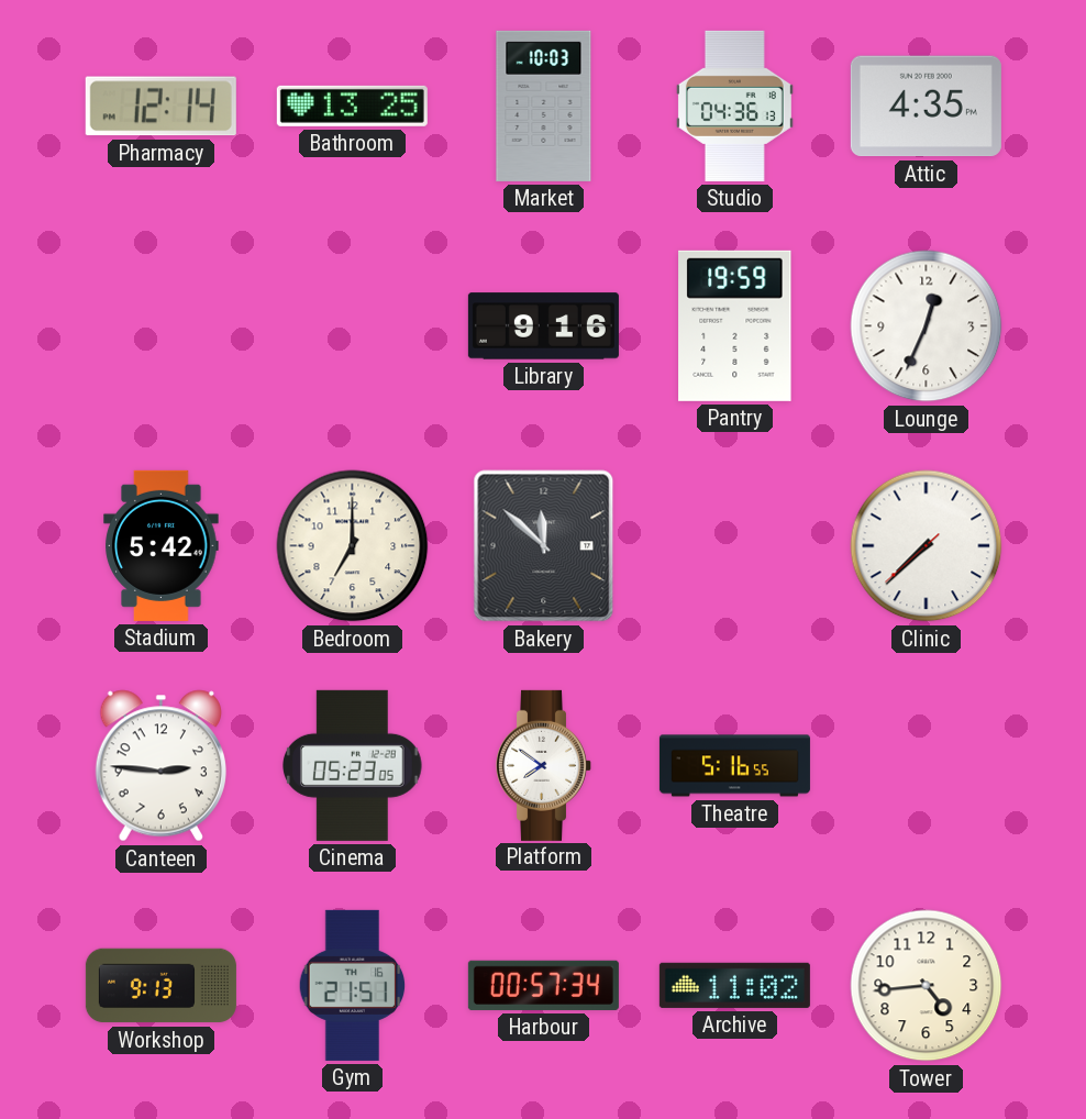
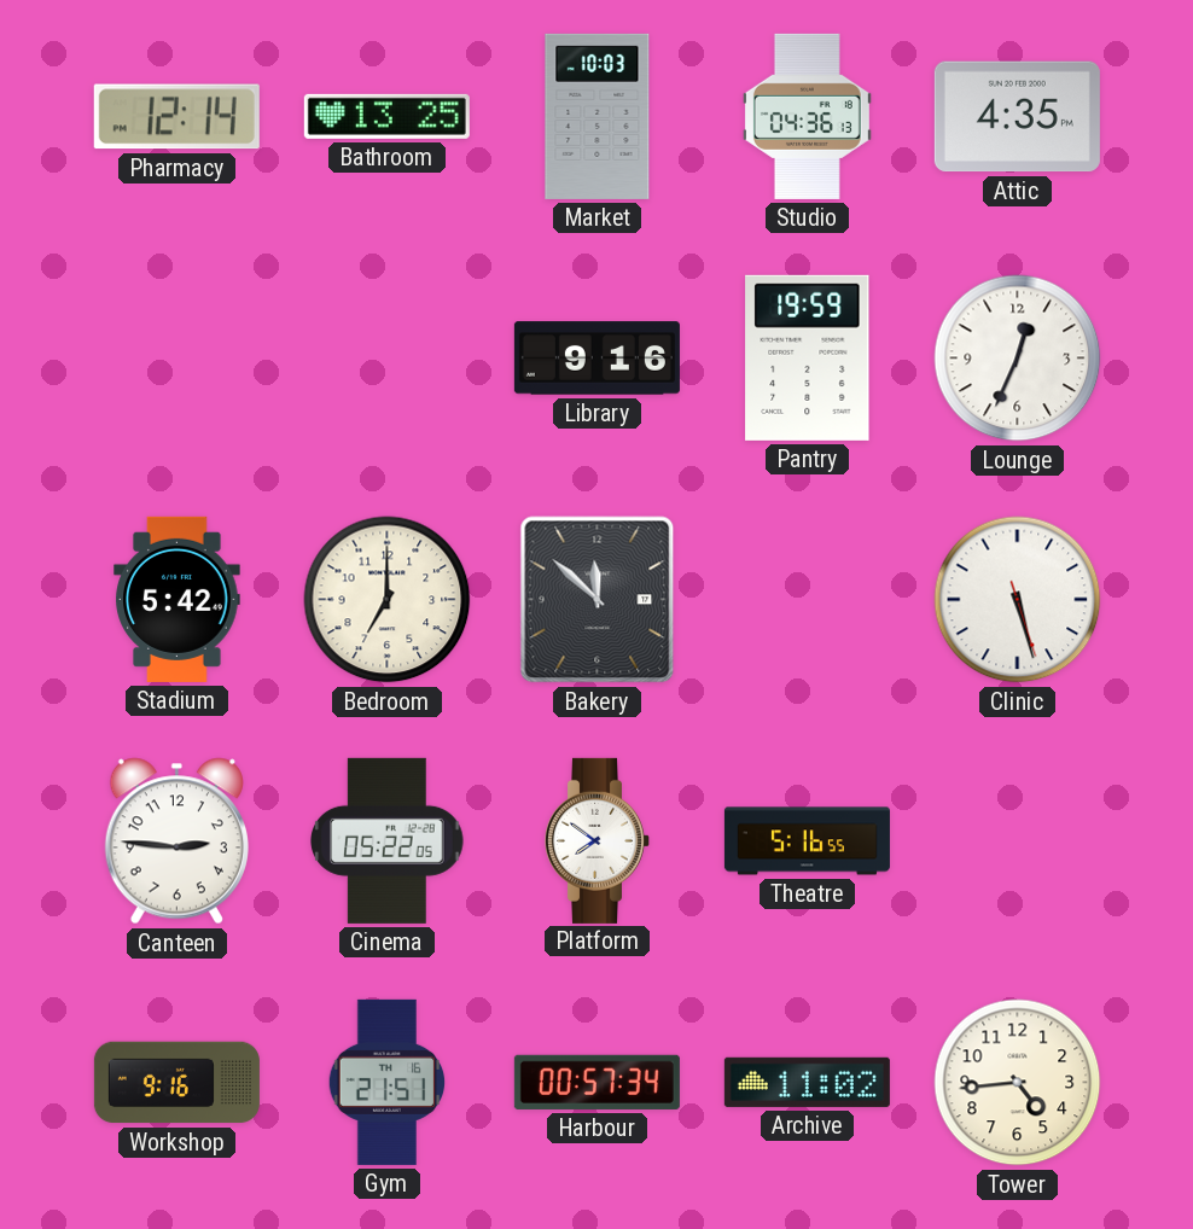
Clinic: 7:37 -> 5:27 (1018, 600)
Cinema: 05:23 -> 05:22 (388, 840)
Workshop: 9:13 -> 9:16 (176, 1083)
